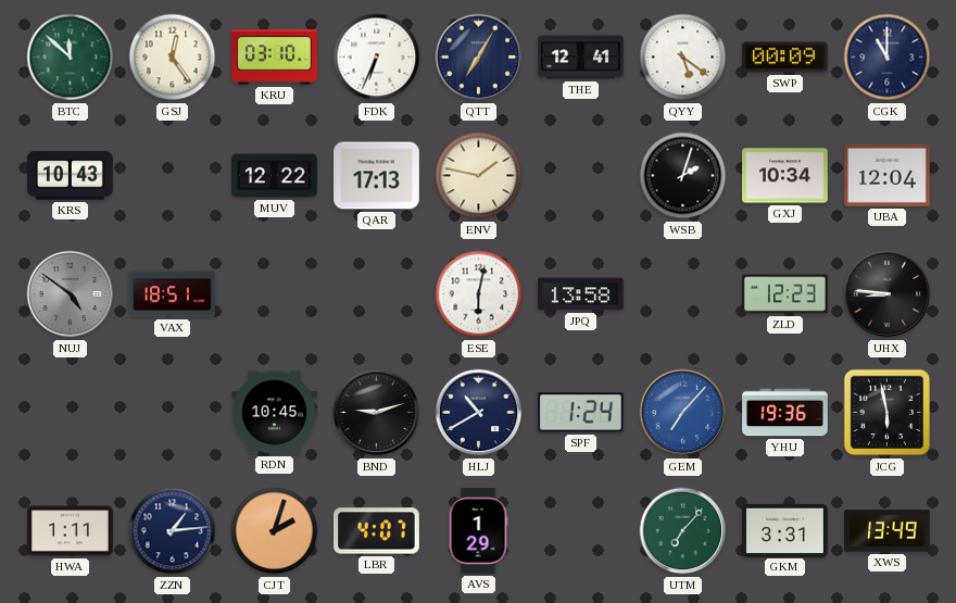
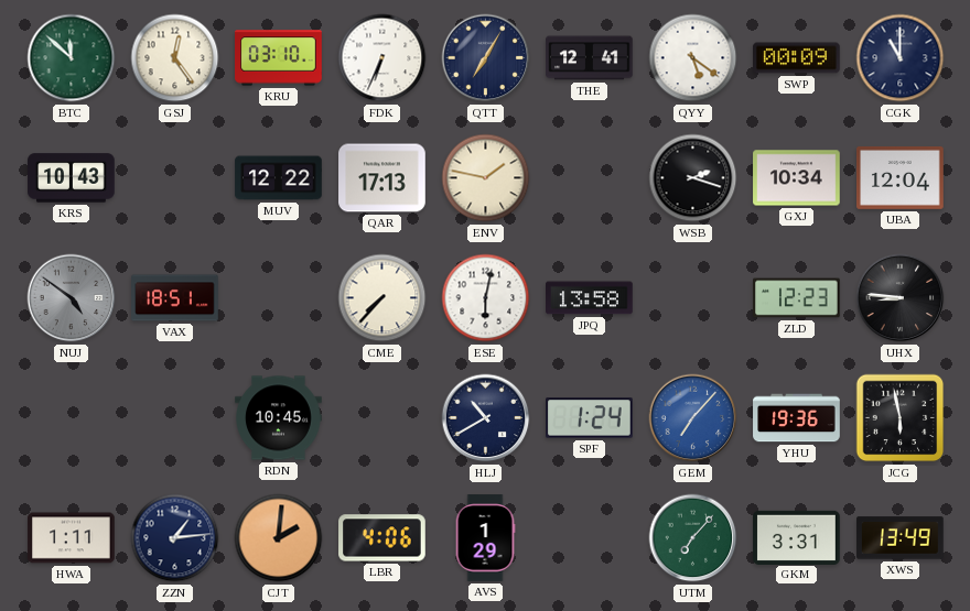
WSB: 2:03 -> 2:18 (693, 178)
CME: none -> 7:37 (382, 298)
BND: 9:12 -> none (377, 413)
CJT: 2:03 -> 2:01 (279, 538)
LBR: 4:07 -> 4:06 (382, 538)
